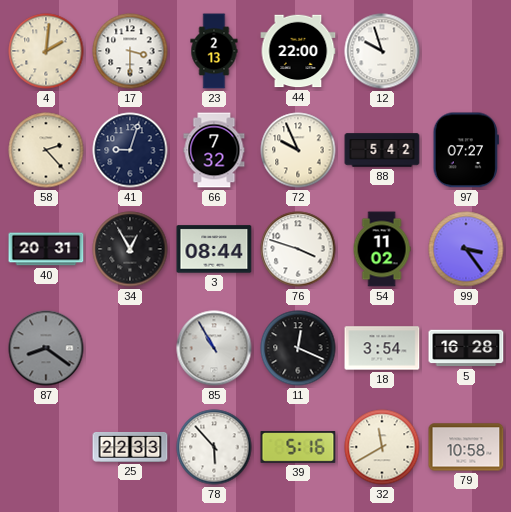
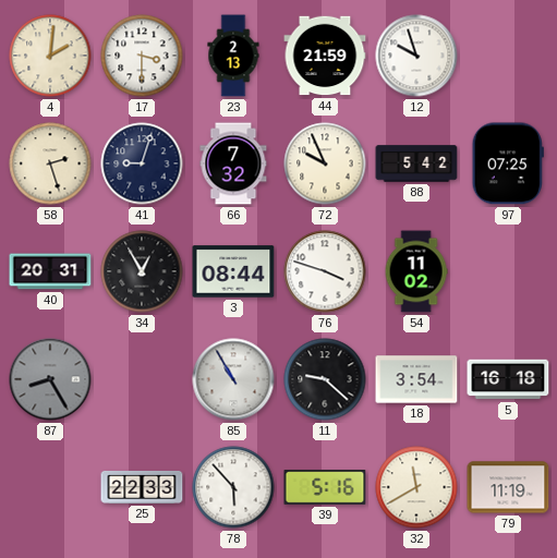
44: 22:00 -> 21:59 (325, 56)
58: 2:23 -> 2:27 (50, 163)
97: 07:27 -> 07:25 (508, 163)
99: 3:24 -> none (466, 249)
87: 8:21 -> 8:25 (50, 379)
11: 12:19 -> 9:22 (325, 379)
5: 16:28 -> 16:18 (508, 379)
79: 10:58 -> 11:19 (508, 487)
